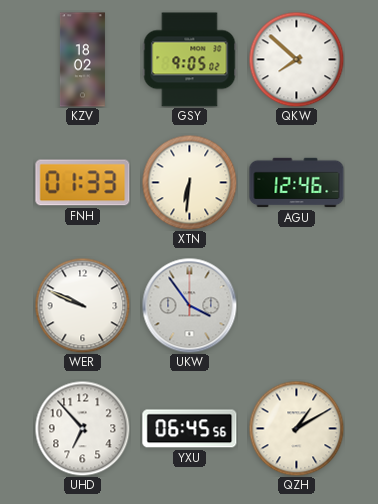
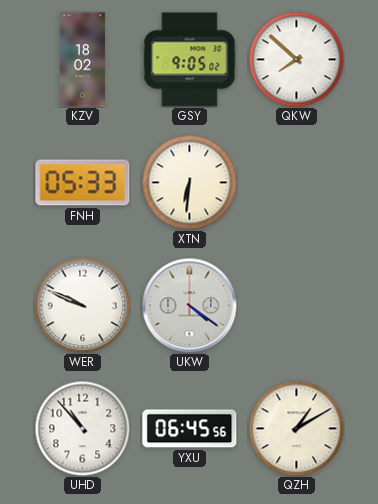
FNH: 01:33 -> 05:33 (83, 183)
AGU: 12:46 -> none (297, 183)
UKW: 3:54 -> 4:21 (189, 305)
UHD: 6:53 -> 10:53 (82, 428)
